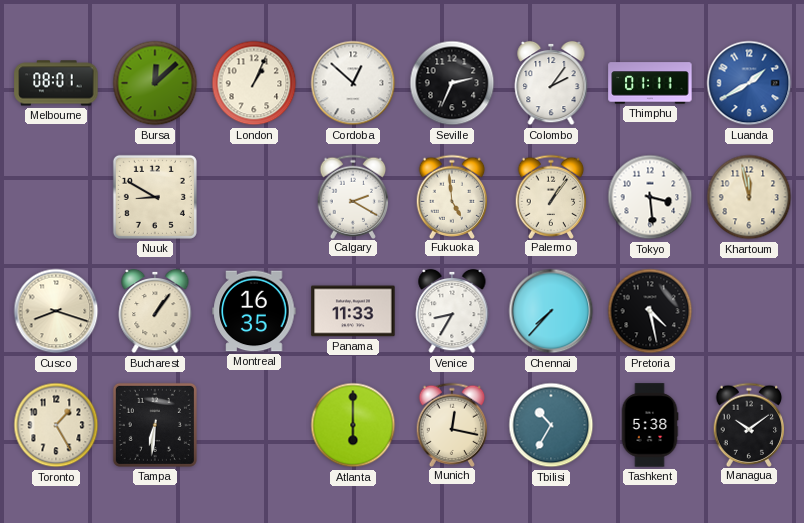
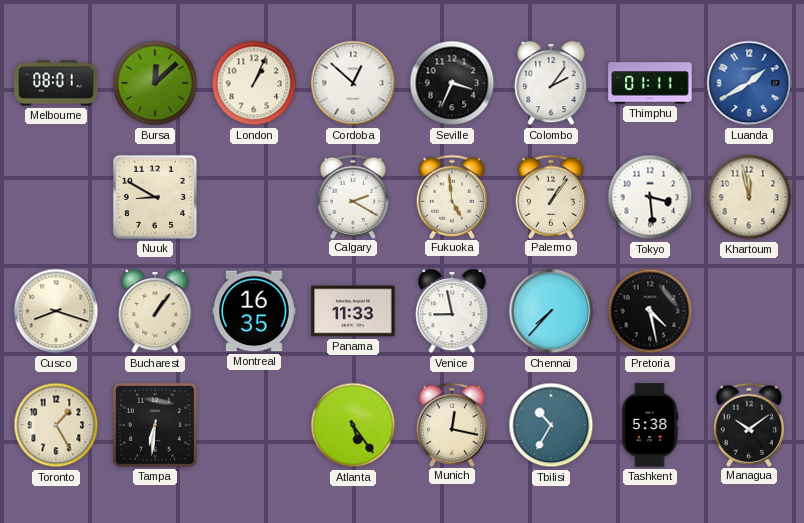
Seville: 2:34 -> 3:34 (452, 83)
Venice: 8:35 -> 8:58 (452, 311)
Atlanta: 6:00 -> 5:24 (353, 425)
